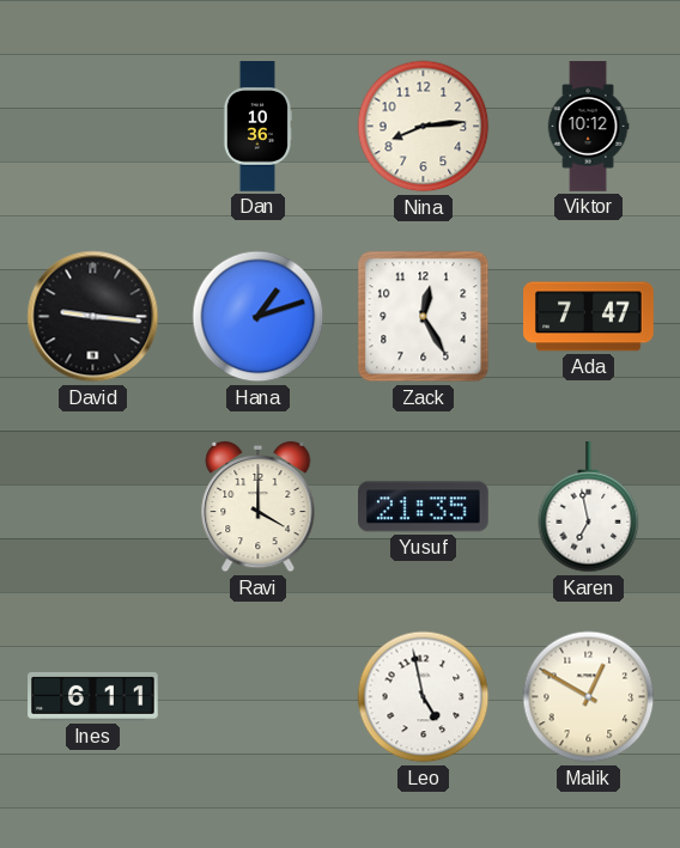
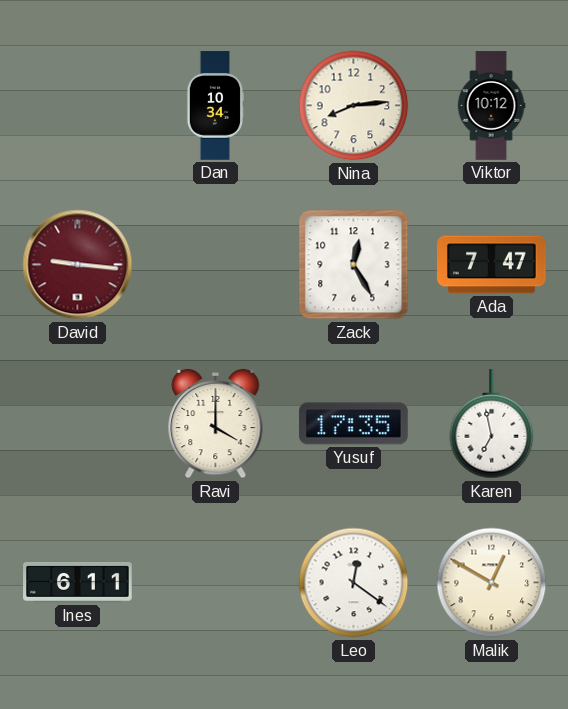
Dan: 10:36 -> 10:34 (214, 106)
David dial: black -> burgundy (78, 265)
Hana: 1:12 -> none (259, 317)
Yusuf: 21:35 -> 17:35 (354, 424)
Leo: 4:58 -> 12:21 (354, 583)
